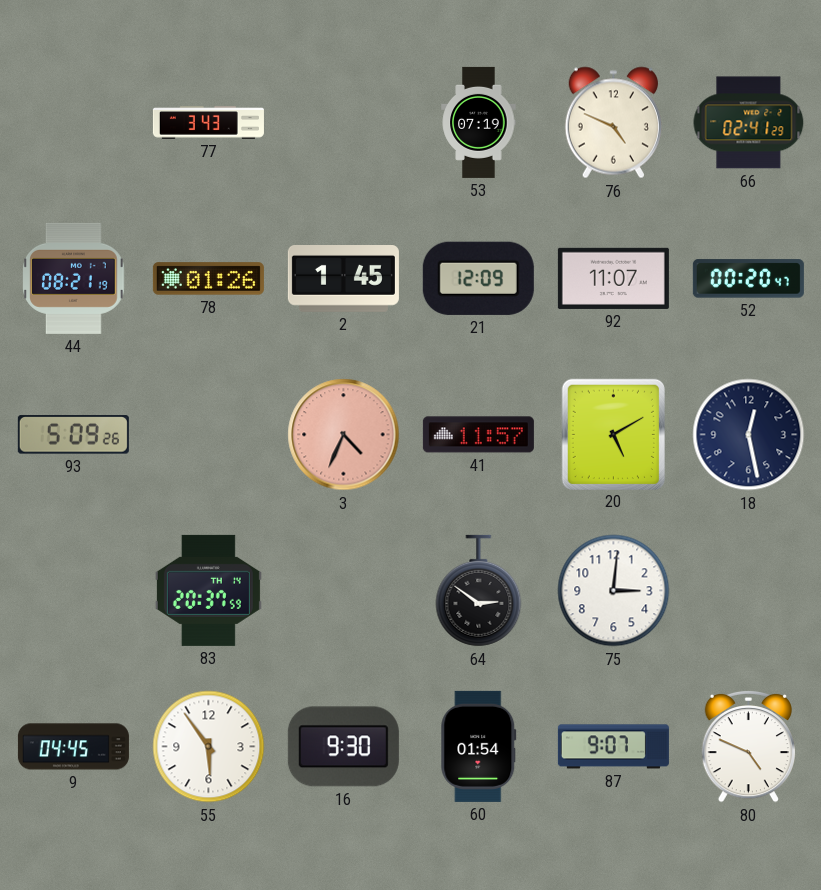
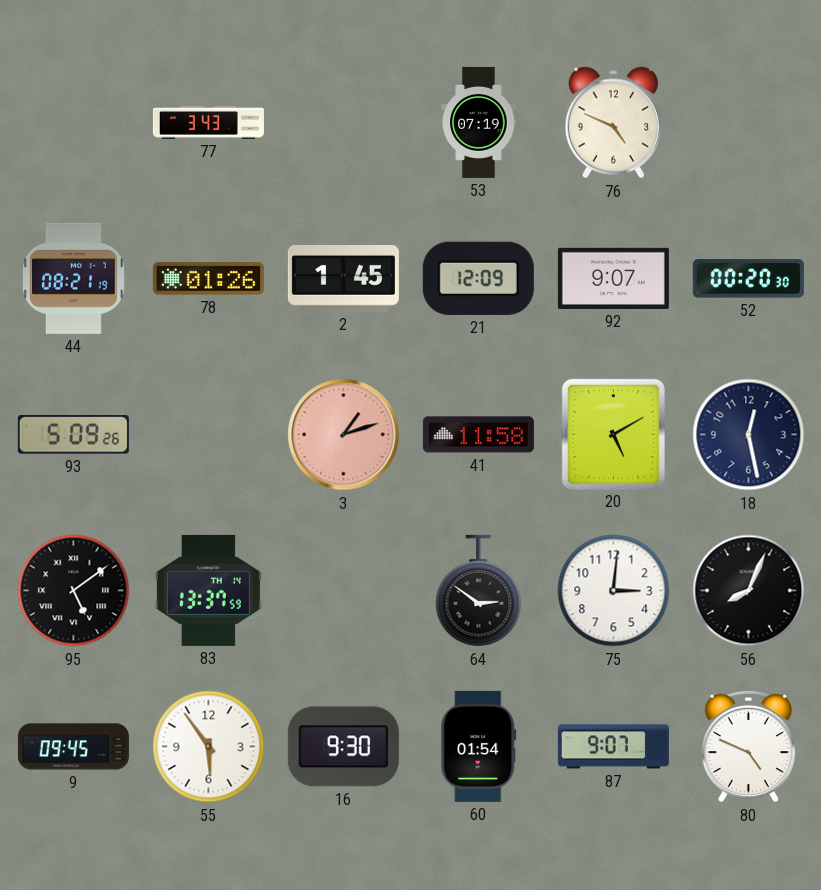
66: 02:41 -> none (749, 123)
92: 11:07 -> 9:07 (613, 278)
52: 00:20:47 -> 00:20:30 (748, 279)
3: 4:34 -> 1:12 (344, 435)
41: 11:57 -> 11:58 (478, 435)
95: none -> 5:09 (74, 591)
83: 20:37 -> 13:37 (208, 590)
56: none -> 8:04 (749, 591)
9: 04:45 -> 09:45 (73, 747)
